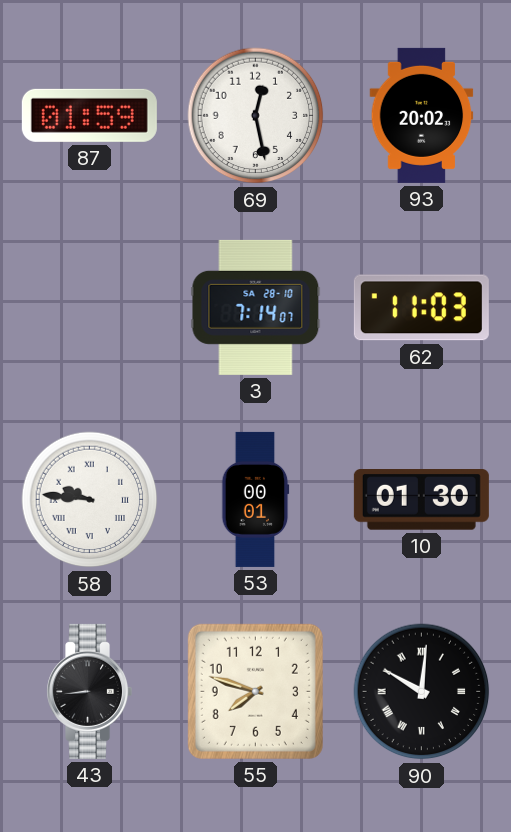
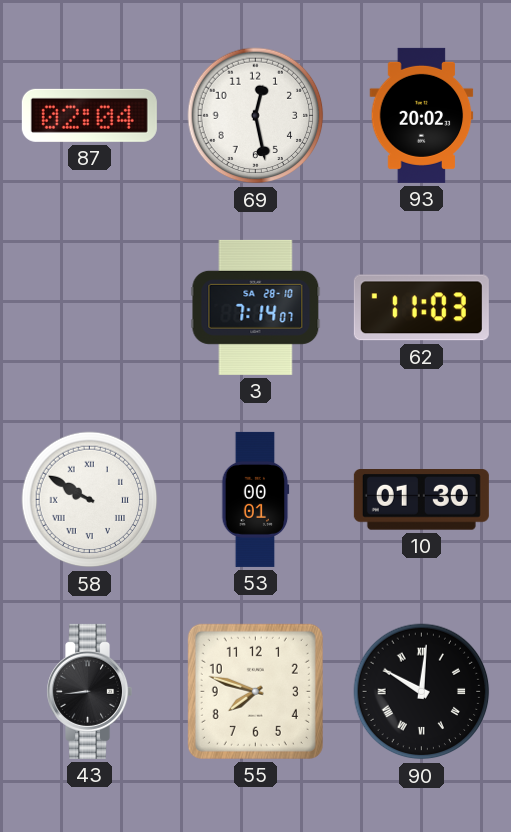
87: 01:59 -> 02:04 (89, 115)
58: 9:46 -> 9:50 (90, 500)
